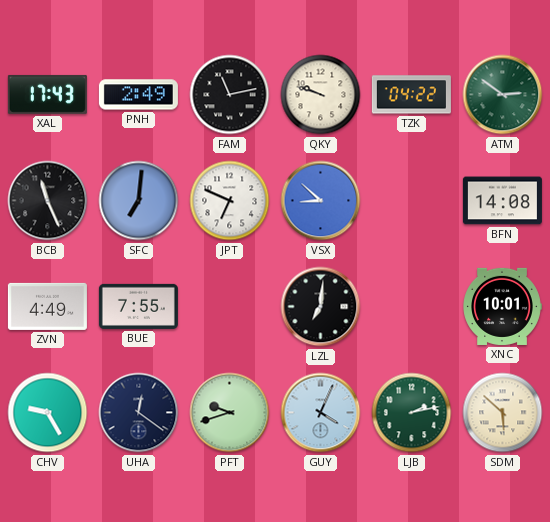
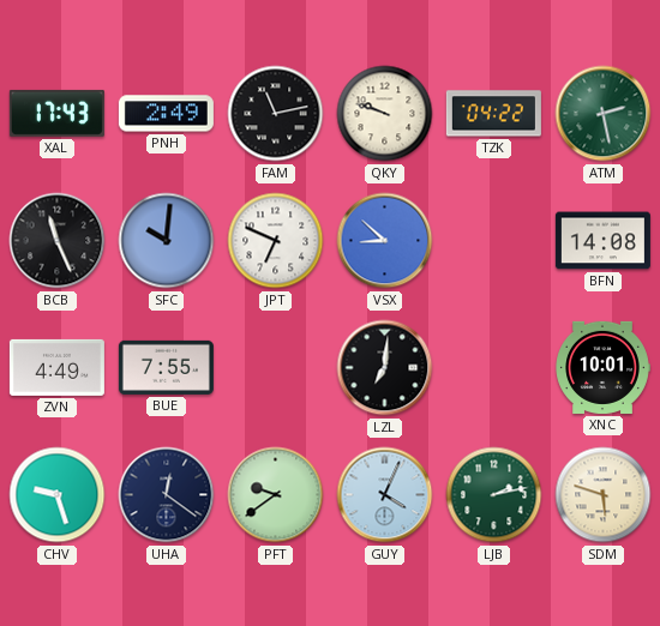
ATM: 2:51 -> 2:28 (604, 114)
SFC: 7:01 -> 10:01 (167, 241)
CHV: 9:25 -> 9:27 (58, 495)
PFT: 9:42 -> 9:39 (276, 495)
SDM: 5:52 -> 5:48 (604, 495)
